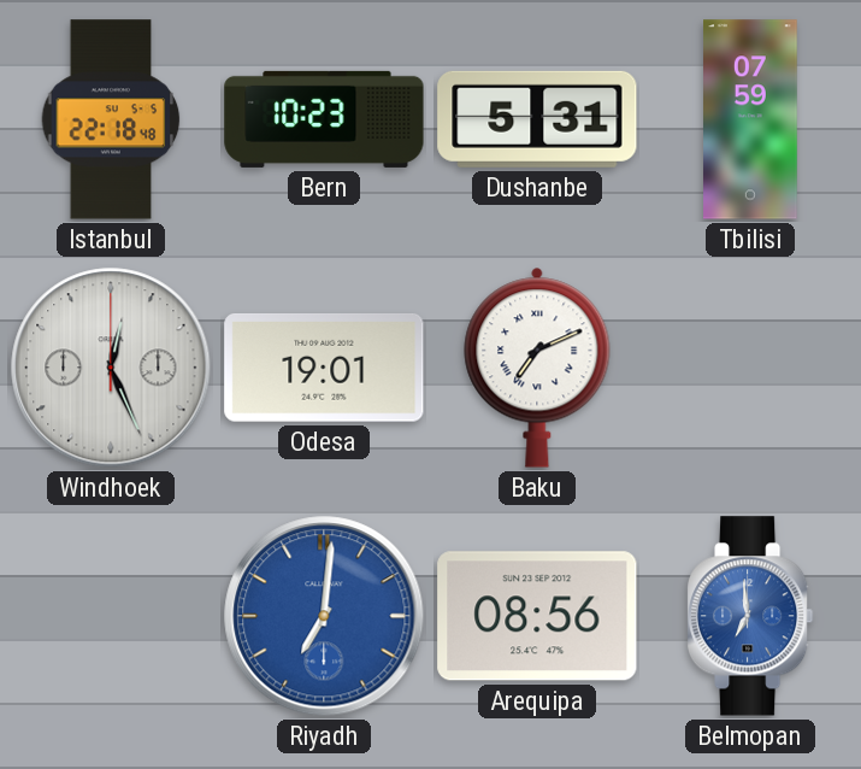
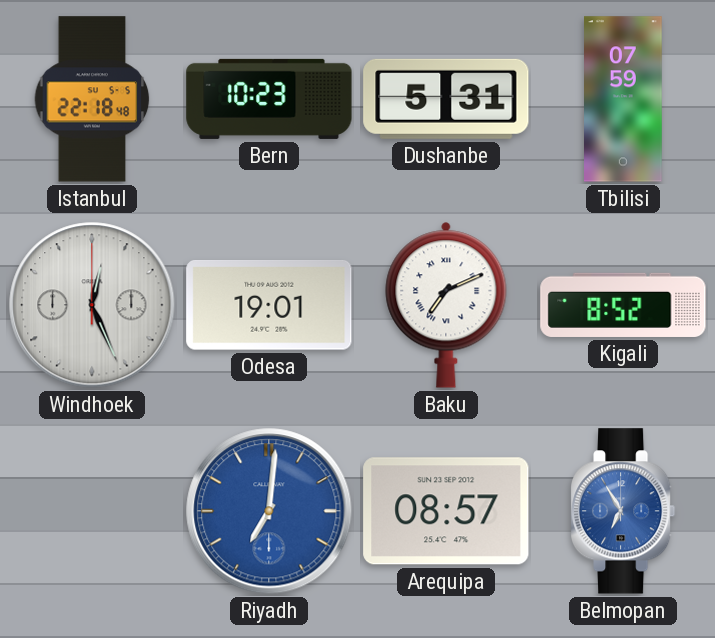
Kigali: none -> 8:52 (623, 305)
Arequipa: 08:56 -> 08:57 (446, 511)
Belmopan: 6:59 -> 6:55 (623, 511)
